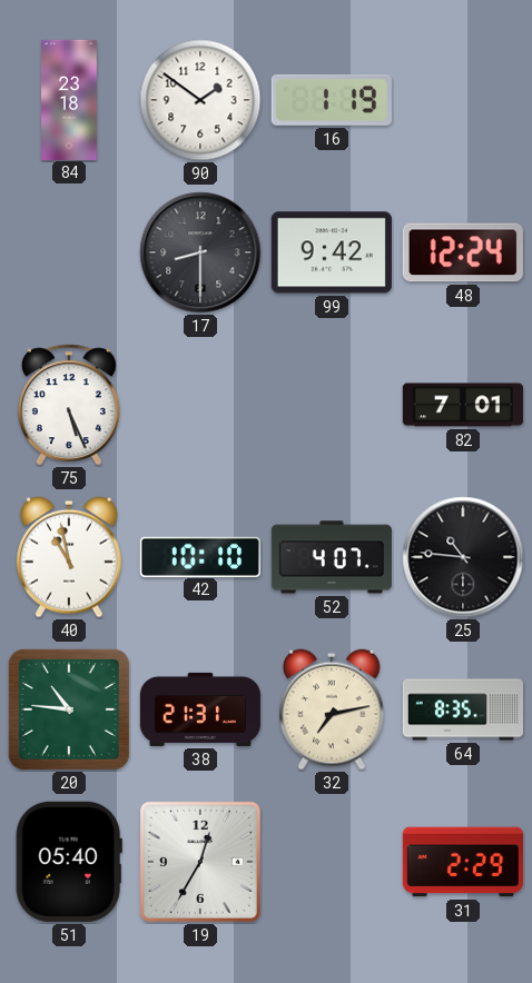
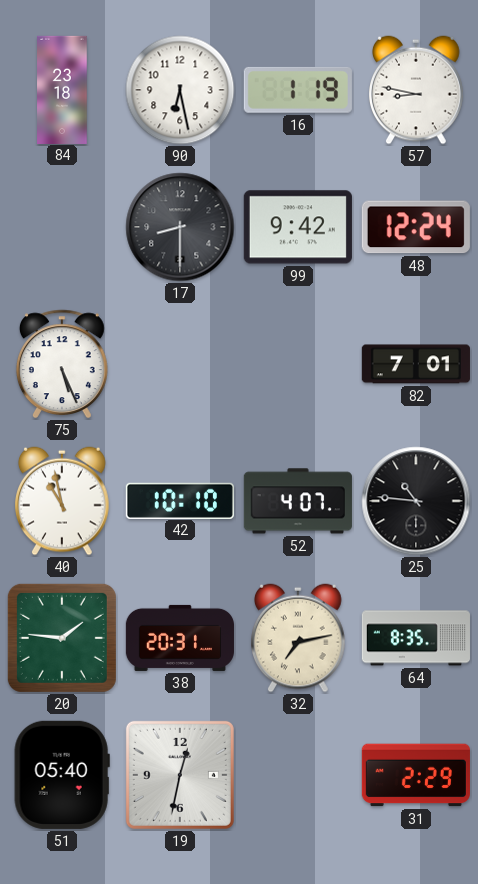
90: 1:51 -> 6:28 (180, 90)
57: none -> 8:47 (417, 90)
20: 10:46 -> 1:46 (62, 638)
38: 21:31 -> 20:31 (180, 638)
19: 12:35 -> 12:32 (180, 775)
